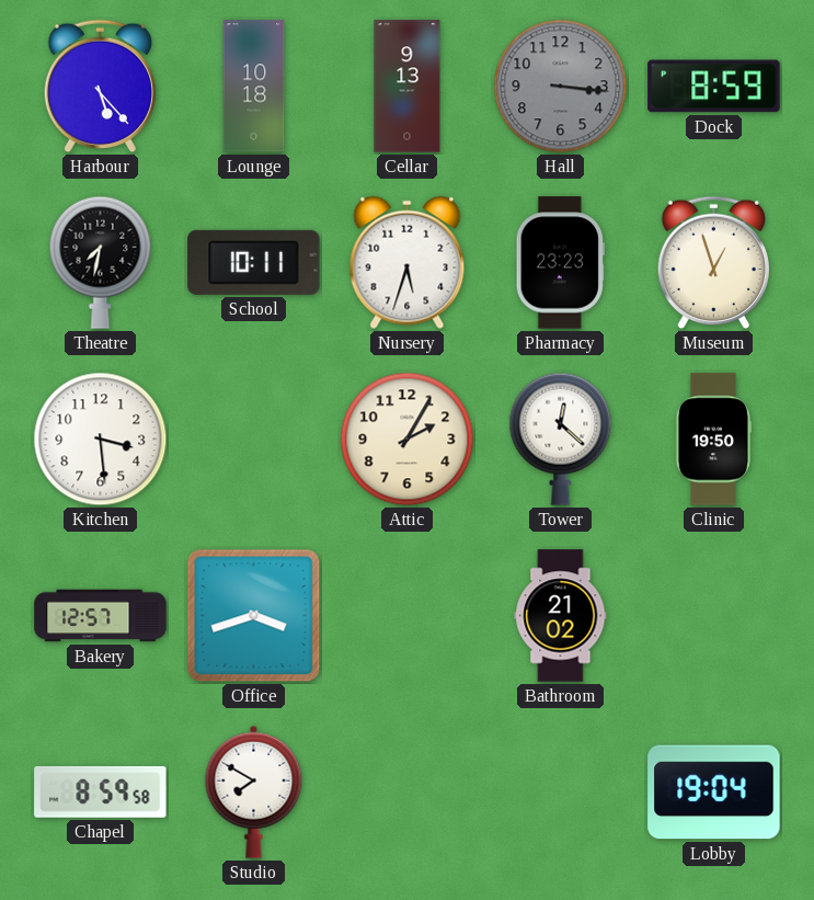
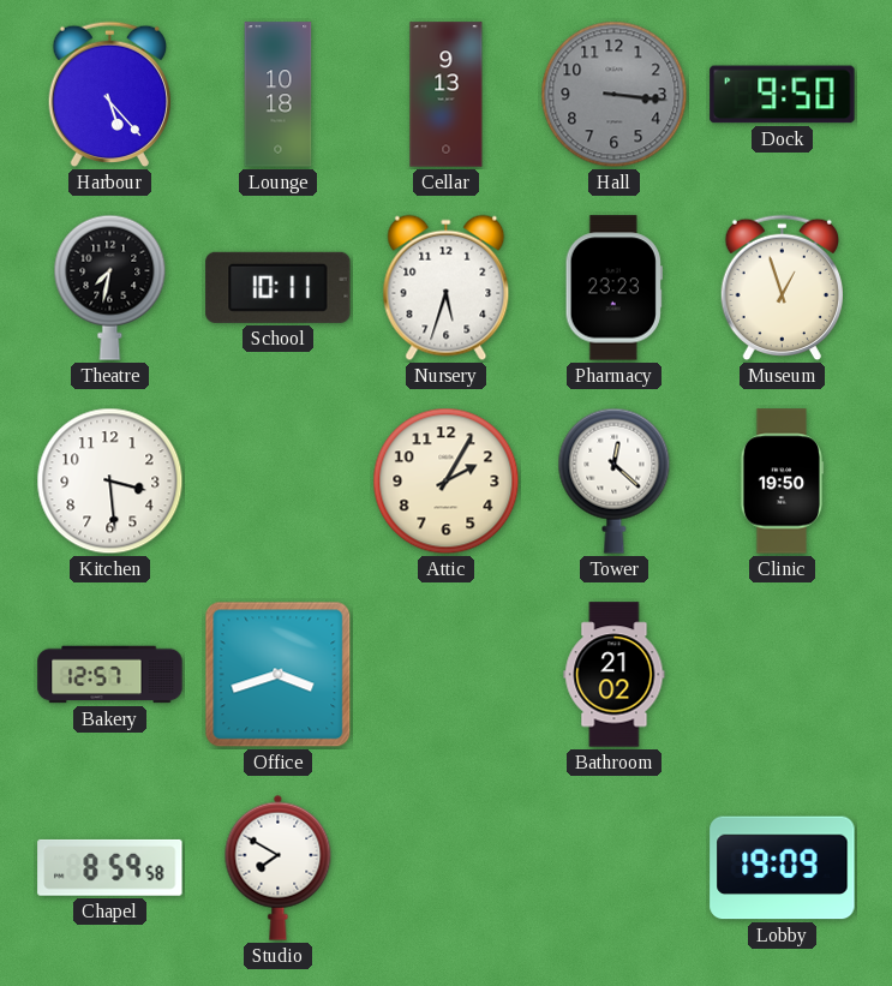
Dock: 8:59 -> 9:50 (783, 95)
Lobby: 19:04 -> 19:09 (783, 868)
